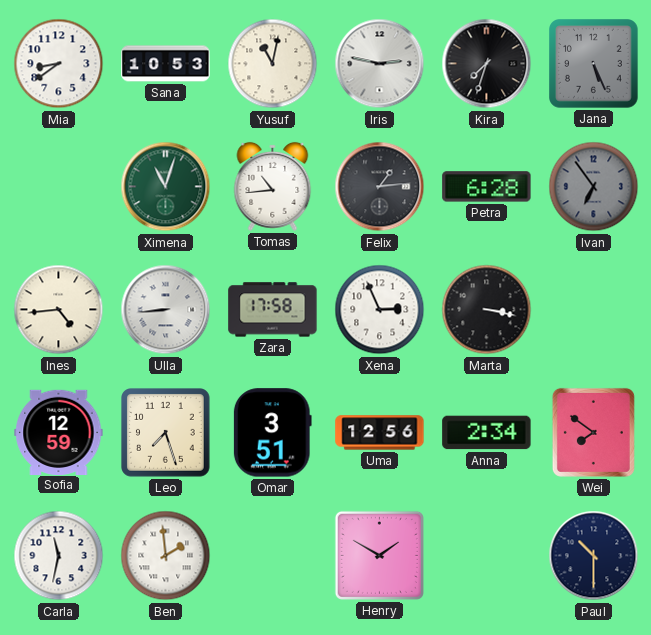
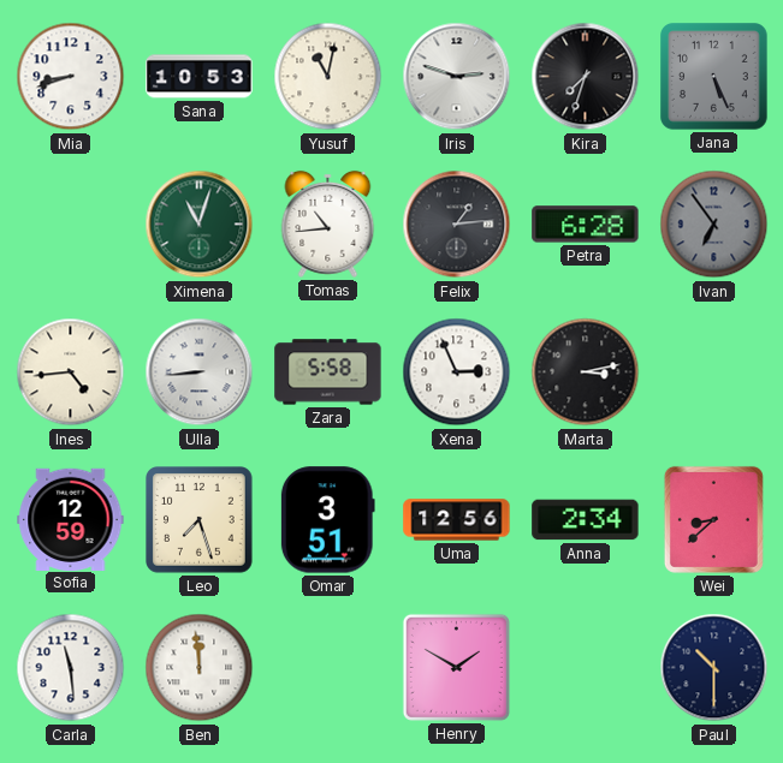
Mia: 8:39 -> 8:42 (71, 77)
Iris: 2:47 -> 2:48 (457, 77)
Zara: 17:58 -> 5:58 (328, 372)
Marta: 3:17 -> 3:13 (586, 372)
Wei: 7:51 -> 8:38 (713, 519)
Carla: 11:32 -> 11:29 (71, 668)
Ben: 1:59 -> 11:59 (200, 668)
